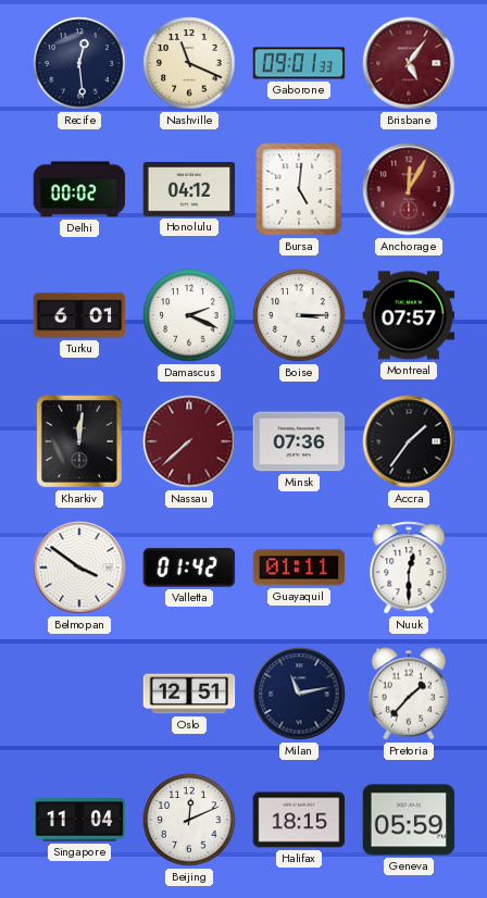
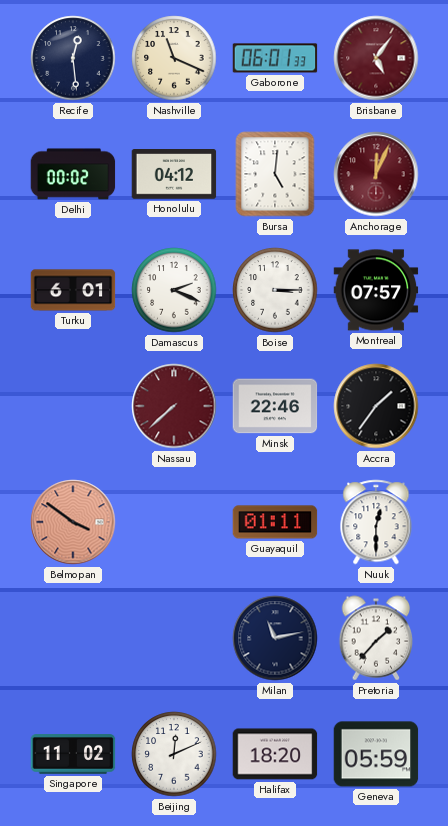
Gaborone: 09:01 -> 06:01 (275, 58)
Anchorage: 12:05 -> 12:04 (376, 174)
Kharkiv: 12:01 -> none (79, 441)
Minsk: 07:36 -> 22:46 (275, 406)
Belmopan dial: white -> salmon (73, 522)
Valletta: 01:42 -> none (189, 568)
Oslo: 12:51 -> none (189, 694)
Singapore: 11:04 -> 11:02 (73, 754)
Halifax: 18:15 -> 18:20 (275, 754)
